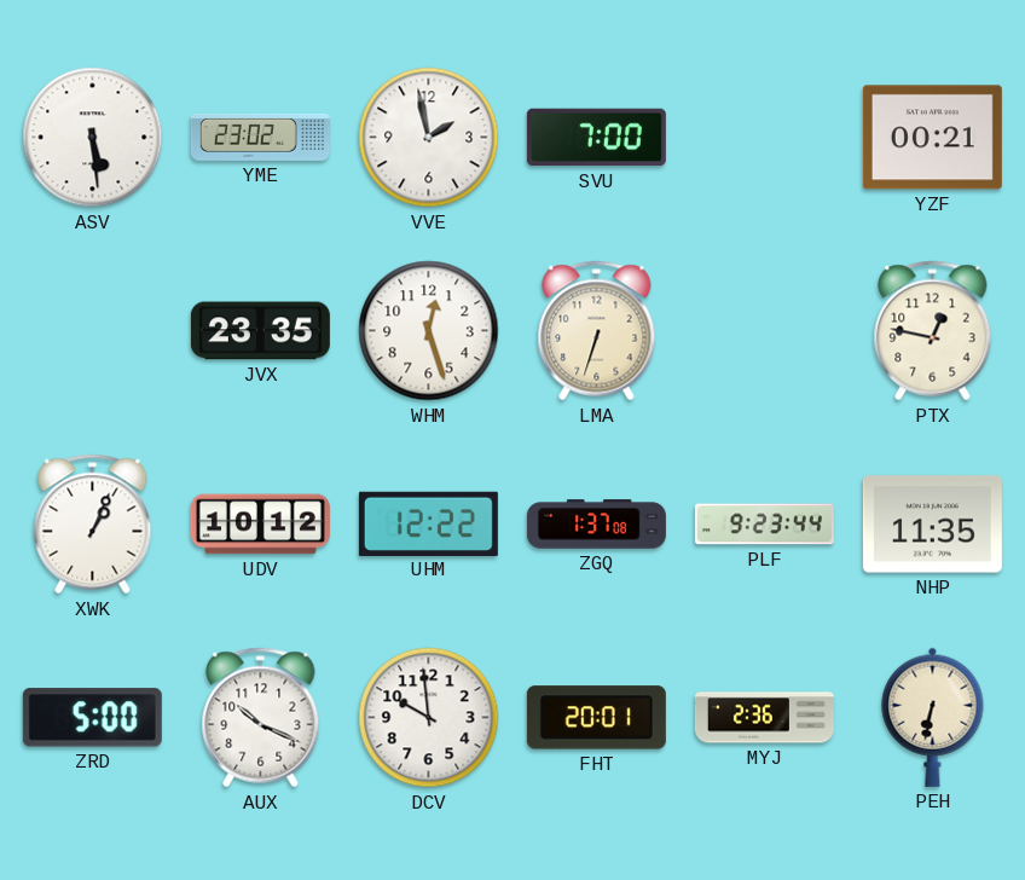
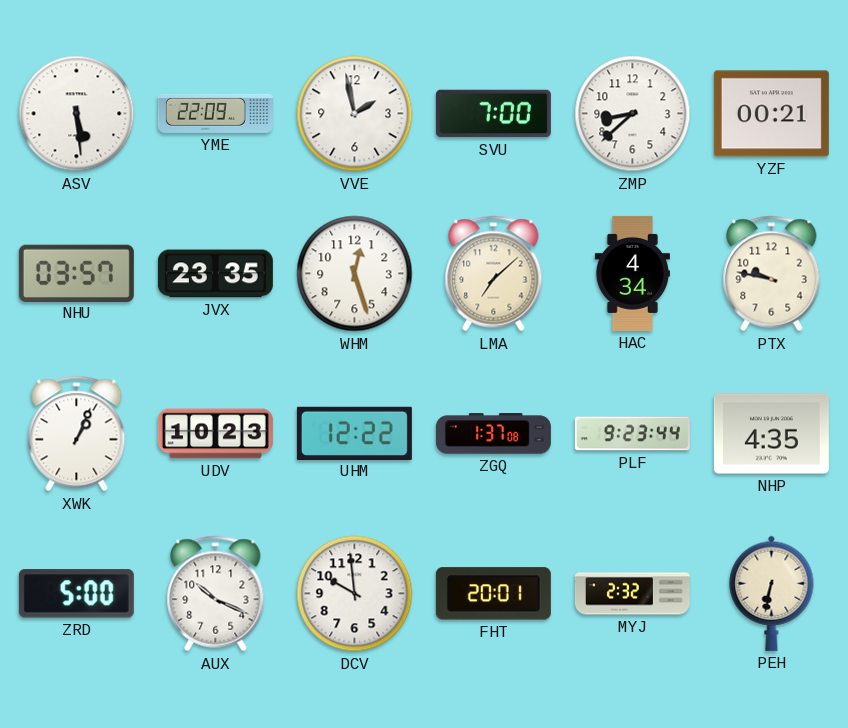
YME: 23:02 -> 22:09 (215, 113)
ZMP: none -> 8:38 (633, 114)
NHU: none -> 03:57 (76, 273)
LMA: 6:33 -> 7:08 (494, 274)
HAC: none -> 4:34 (632, 273)
PTX: 12:47 -> 9:47 (772, 274)
UDV: 10:12 -> 10:23 (215, 434)
NHP: 11:35 -> 4:35 (771, 434)
MYJ: 2:36 -> 2:32 (632, 594)
